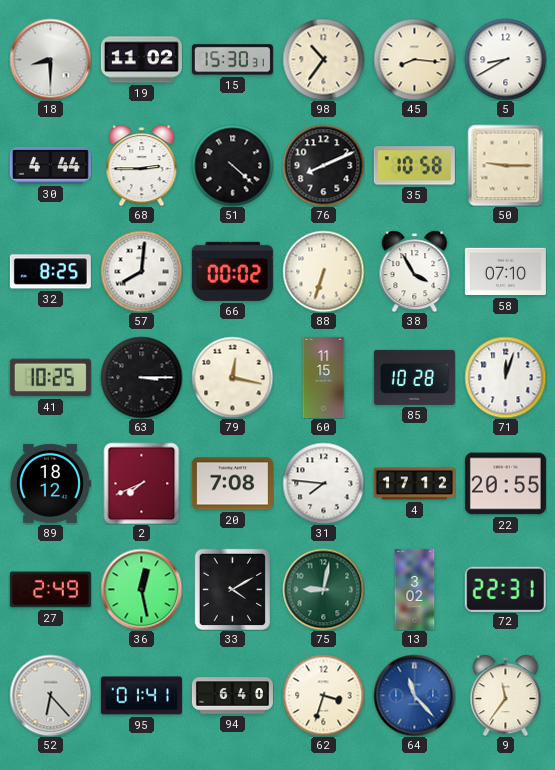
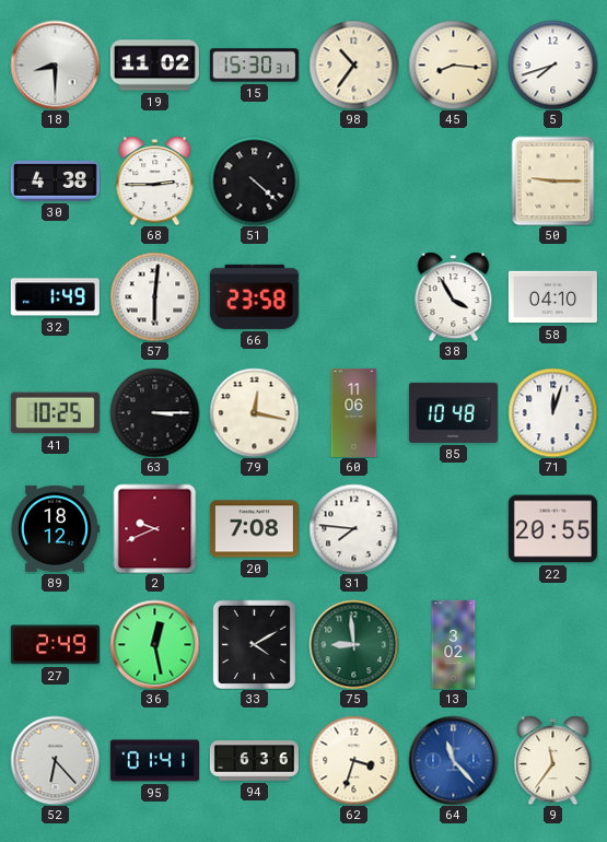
5: 8:40 -> 7:42 (552, 65)
30: 4:44 -> 4:38 (55, 182)
76: 8:11 -> none (323, 165)
35: 10:58 -> none (414, 166)
32: 8:25 -> 1:49 (55, 297)
57: 8:01 -> 6:01 (154, 296)
66: 00:02 -> 23:58 (254, 296)
88: 6:33 -> none (323, 271)
58: 07:10 -> 04:10 (552, 297)
60: 11:15 -> 11:06 (354, 412)
85: 10:28 -> 10:48 (453, 412)
2: 7:41 -> 9:41 (155, 528)
4: 17:12 -> none (414, 484)
75: 9:02 -> 8:59 (353, 644)
72: 22:31 -> none (505, 589)
94: 6:40 -> 6:36 (254, 761)
